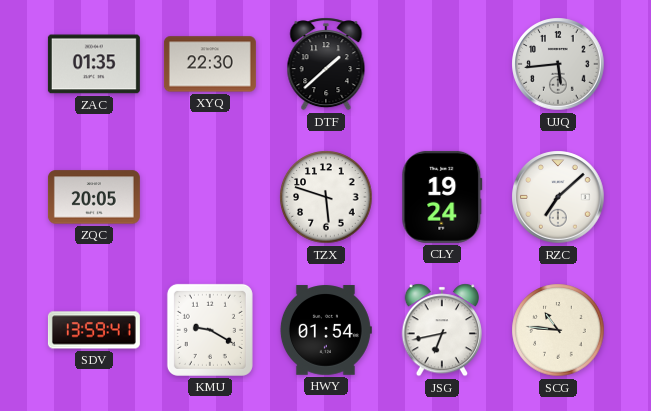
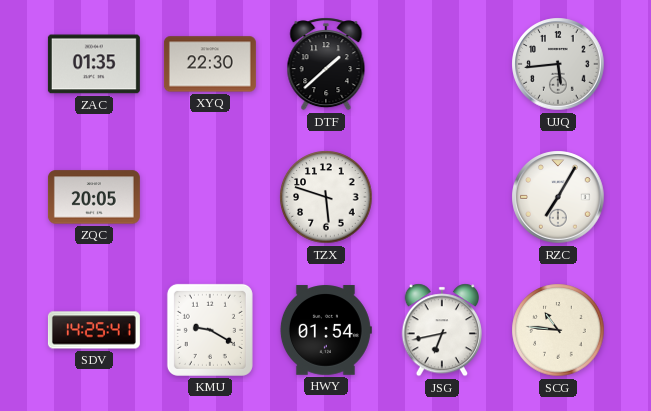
CLY: 19:24 -> none (442, 197)
RZC: 7:08 -> 7:05 (558, 197)
SDV: 13:59 -> 14:25 (94, 330)
